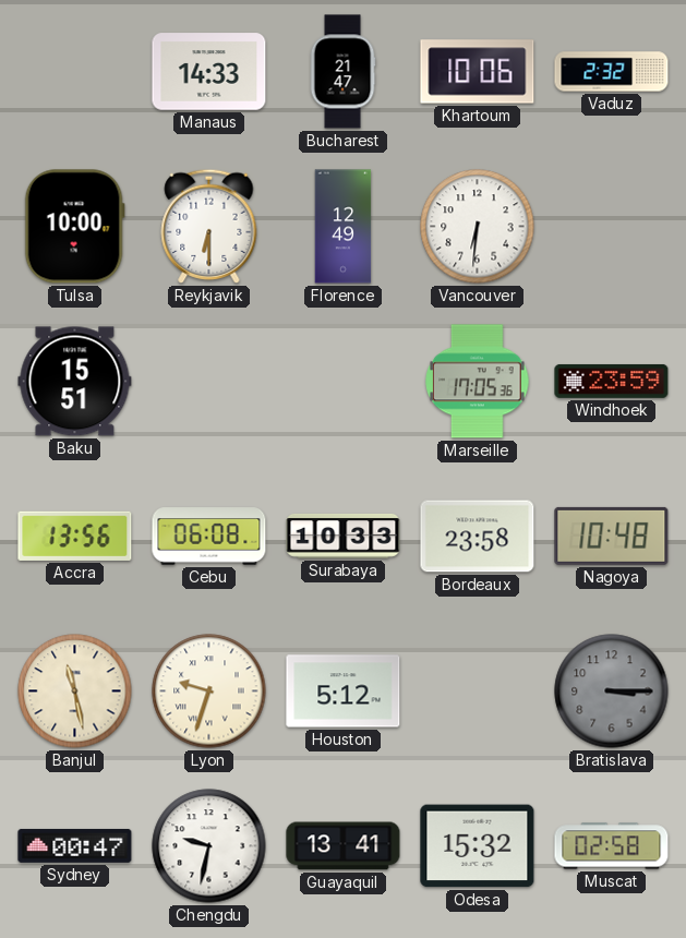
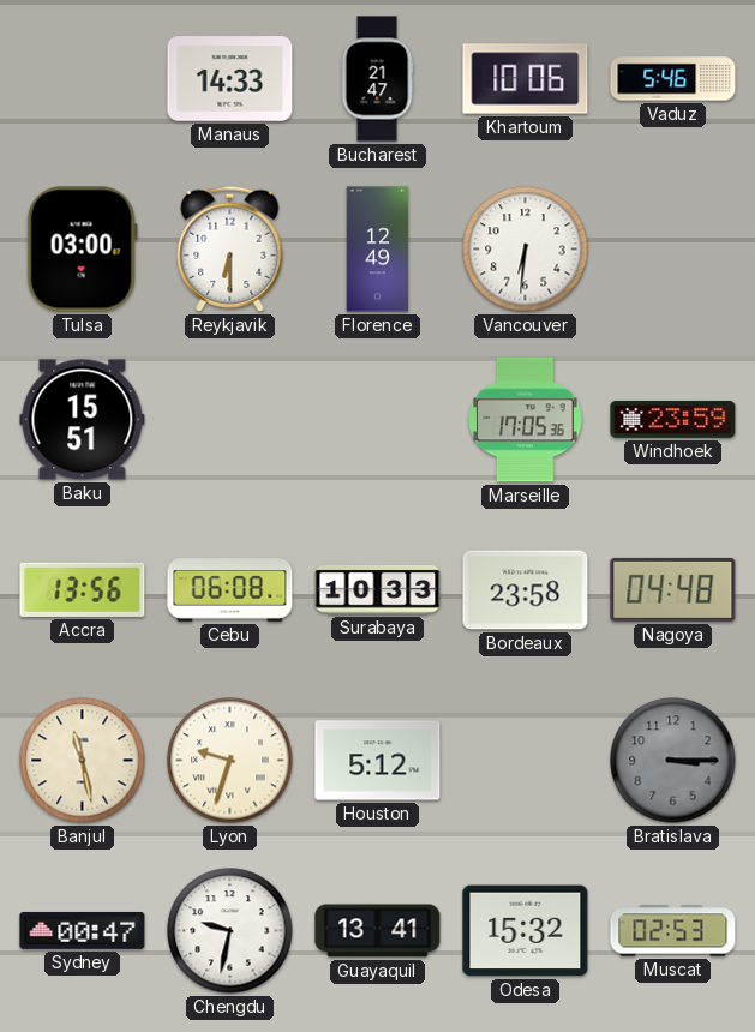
Vaduz: 2:32 -> 5:46 (673, 79)
Tulsa: 10:00 -> 03:00 (82, 250)
Nagoya: 10:48 -> 04:48 (673, 589)
Muscat: 02:58 -> 02:53 (673, 931)
